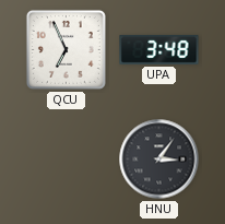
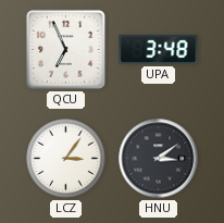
LCZ: none -> 3:06 (66, 159)
HNU: 3:06 -> 3:09 (159, 159)
